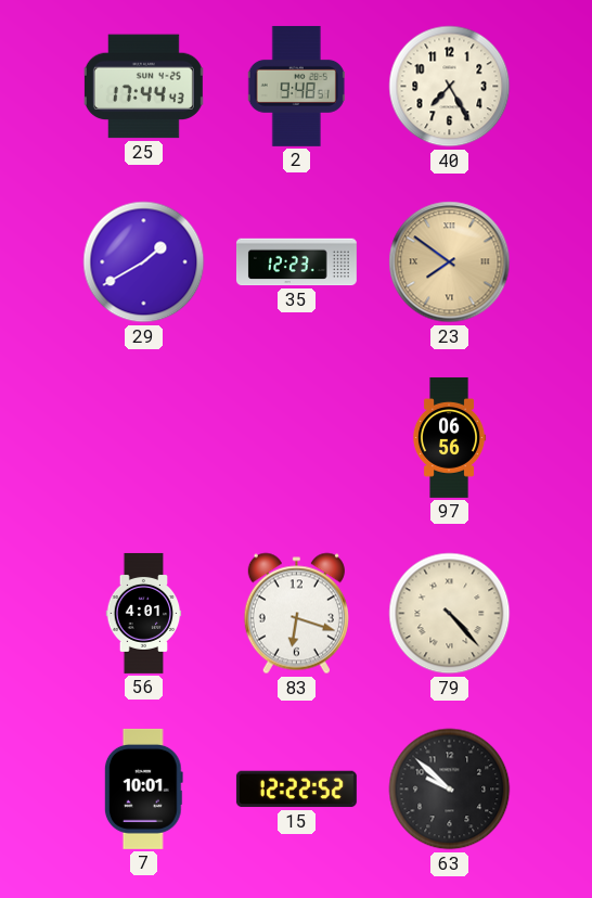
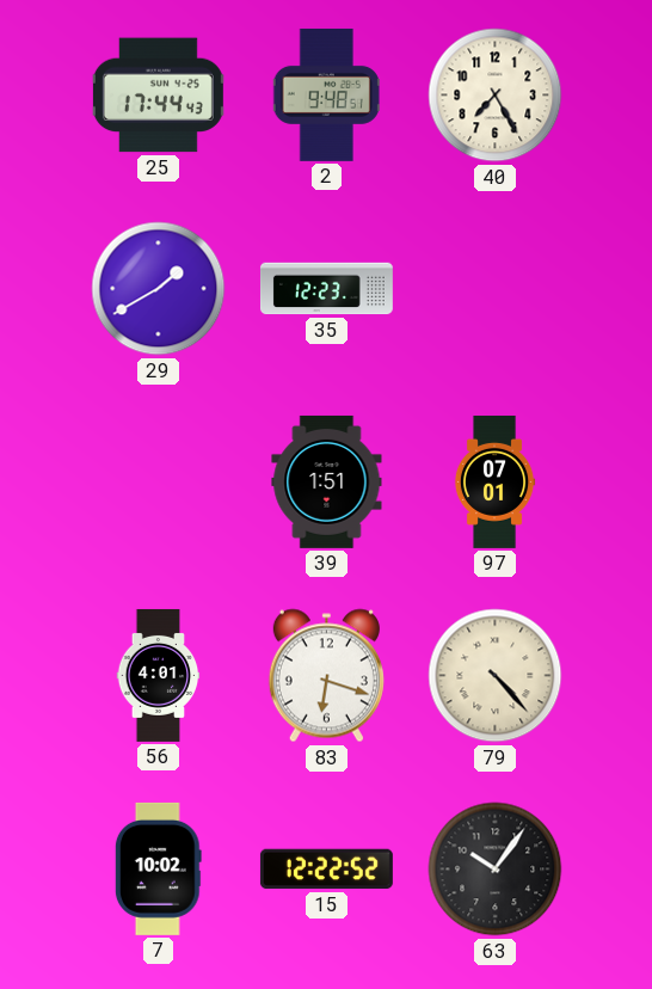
23: 7:51 -> none (450, 262)
39: none -> 1:51 (327, 481)
97: 06:56 -> 07:01 (494, 481)
7: 10:01 -> 10:02 (158, 868)
63: 9:52 -> 10:06 (496, 870)
